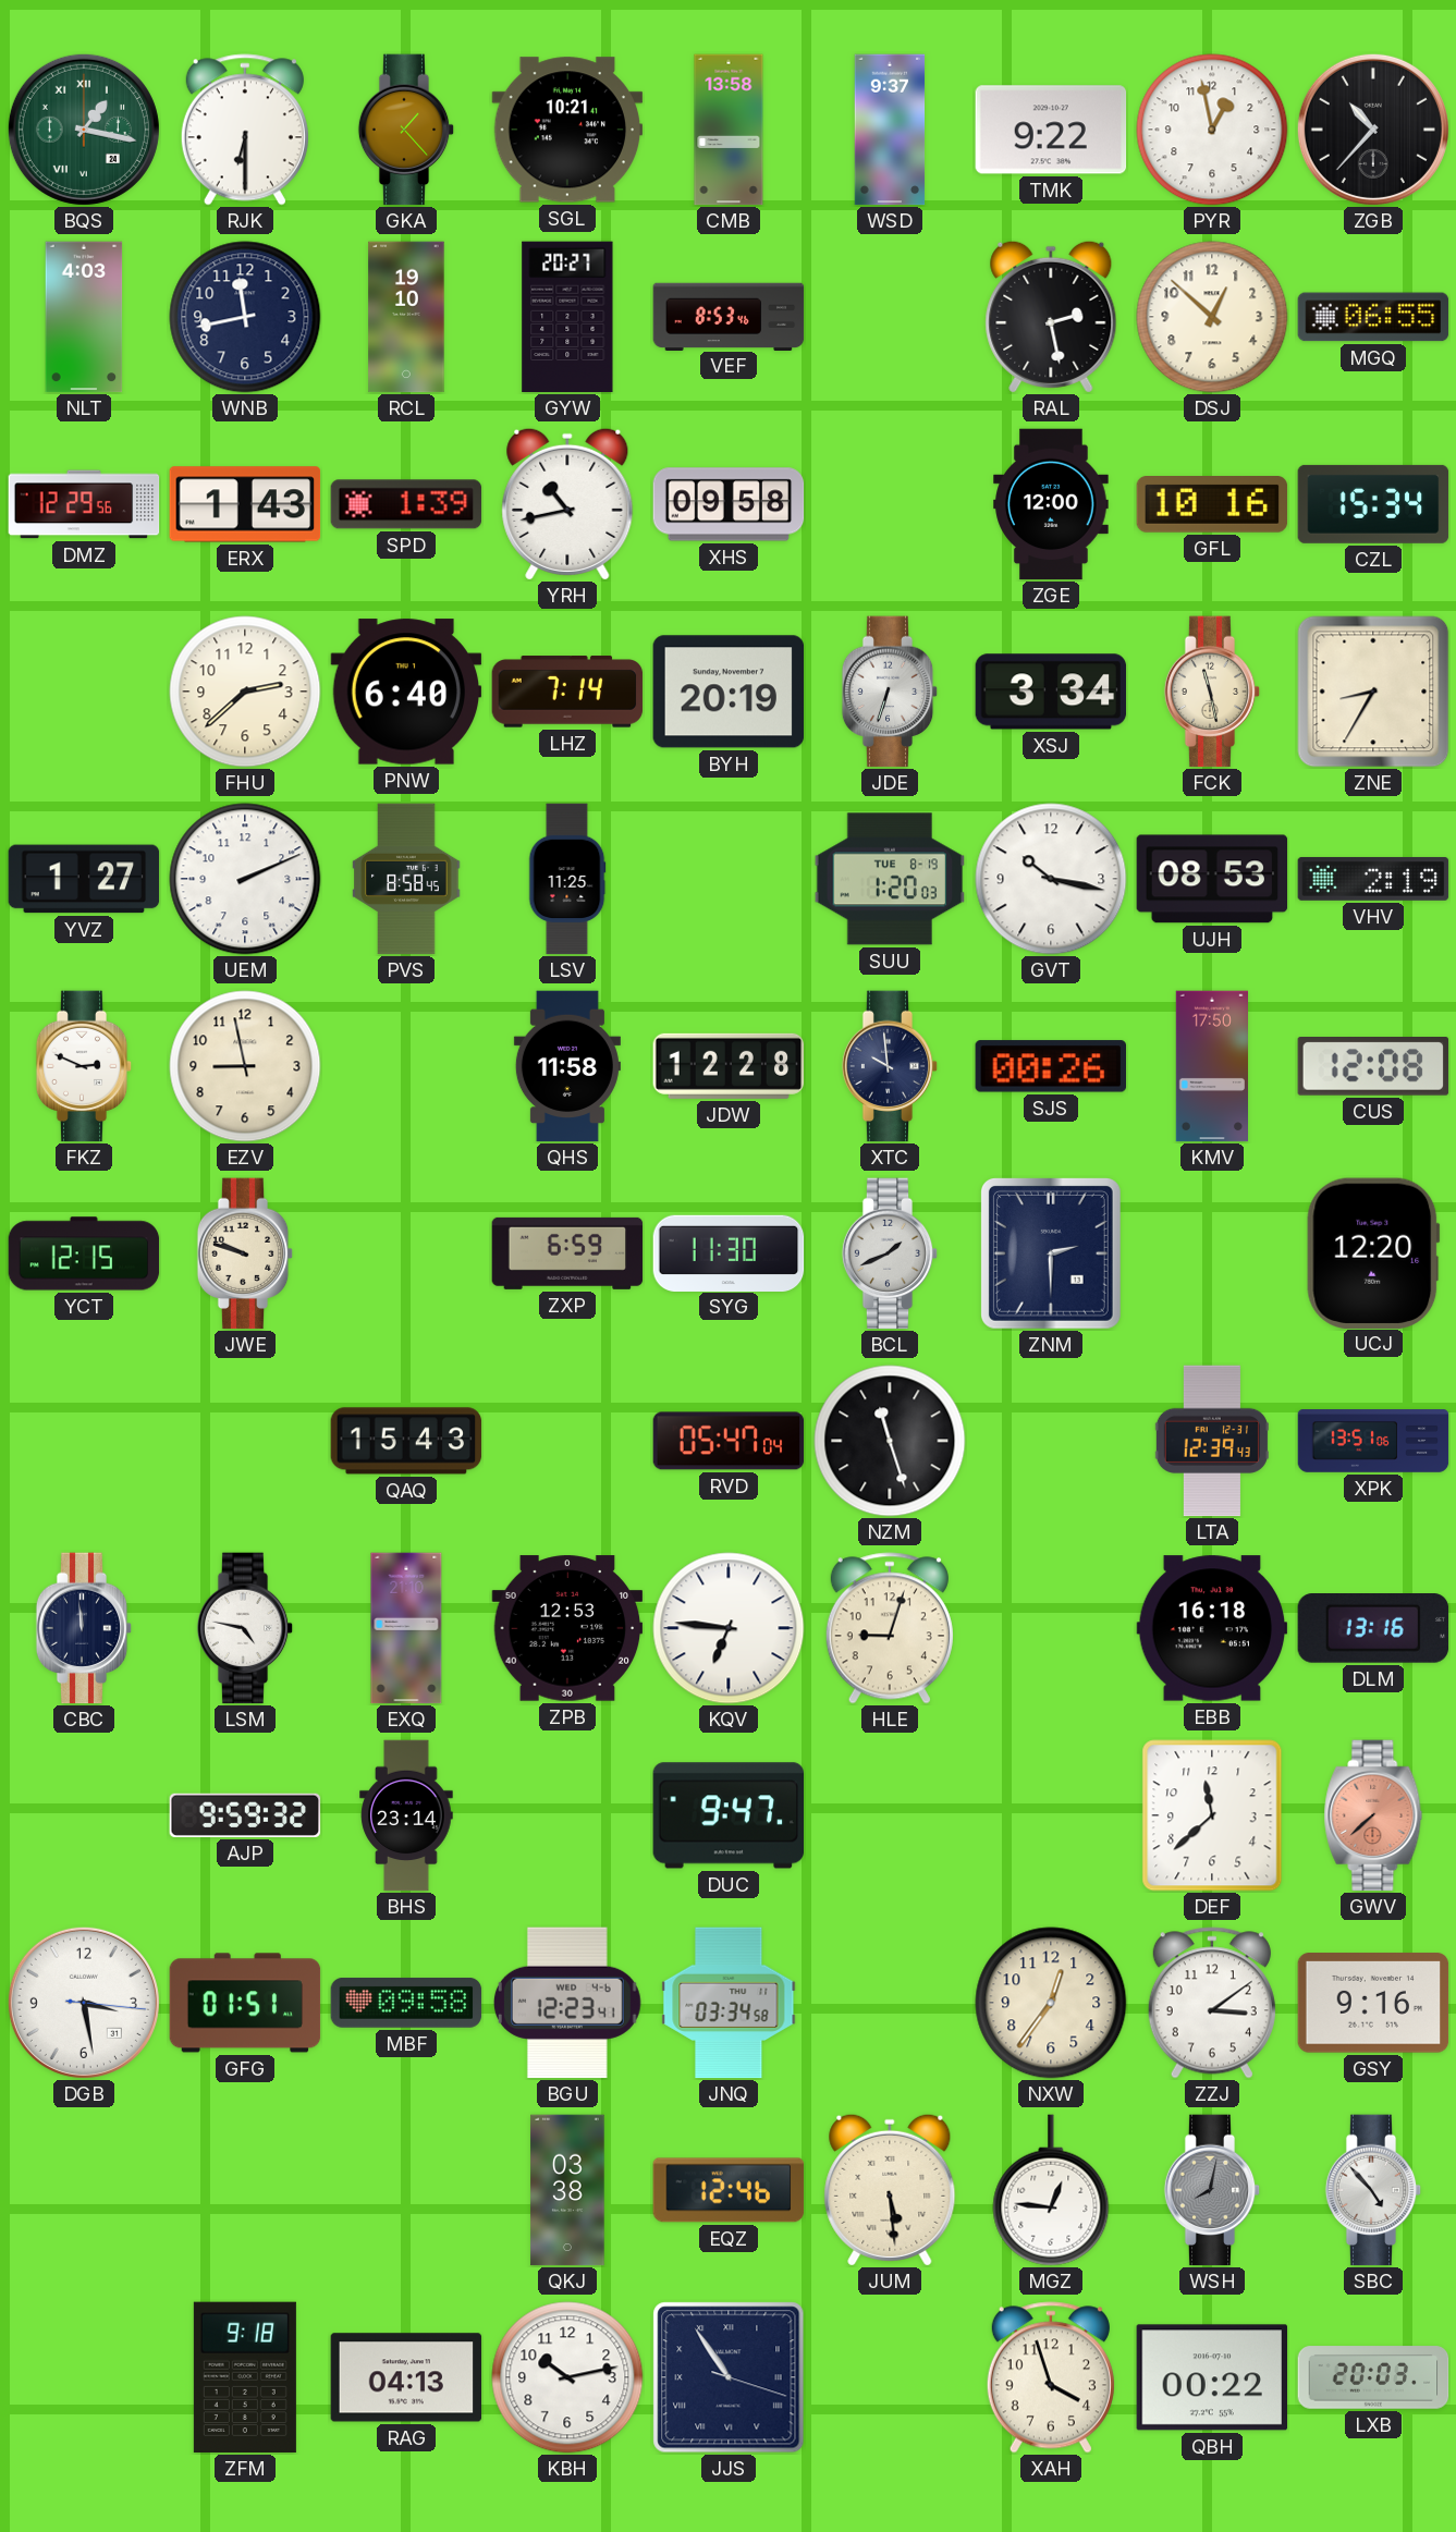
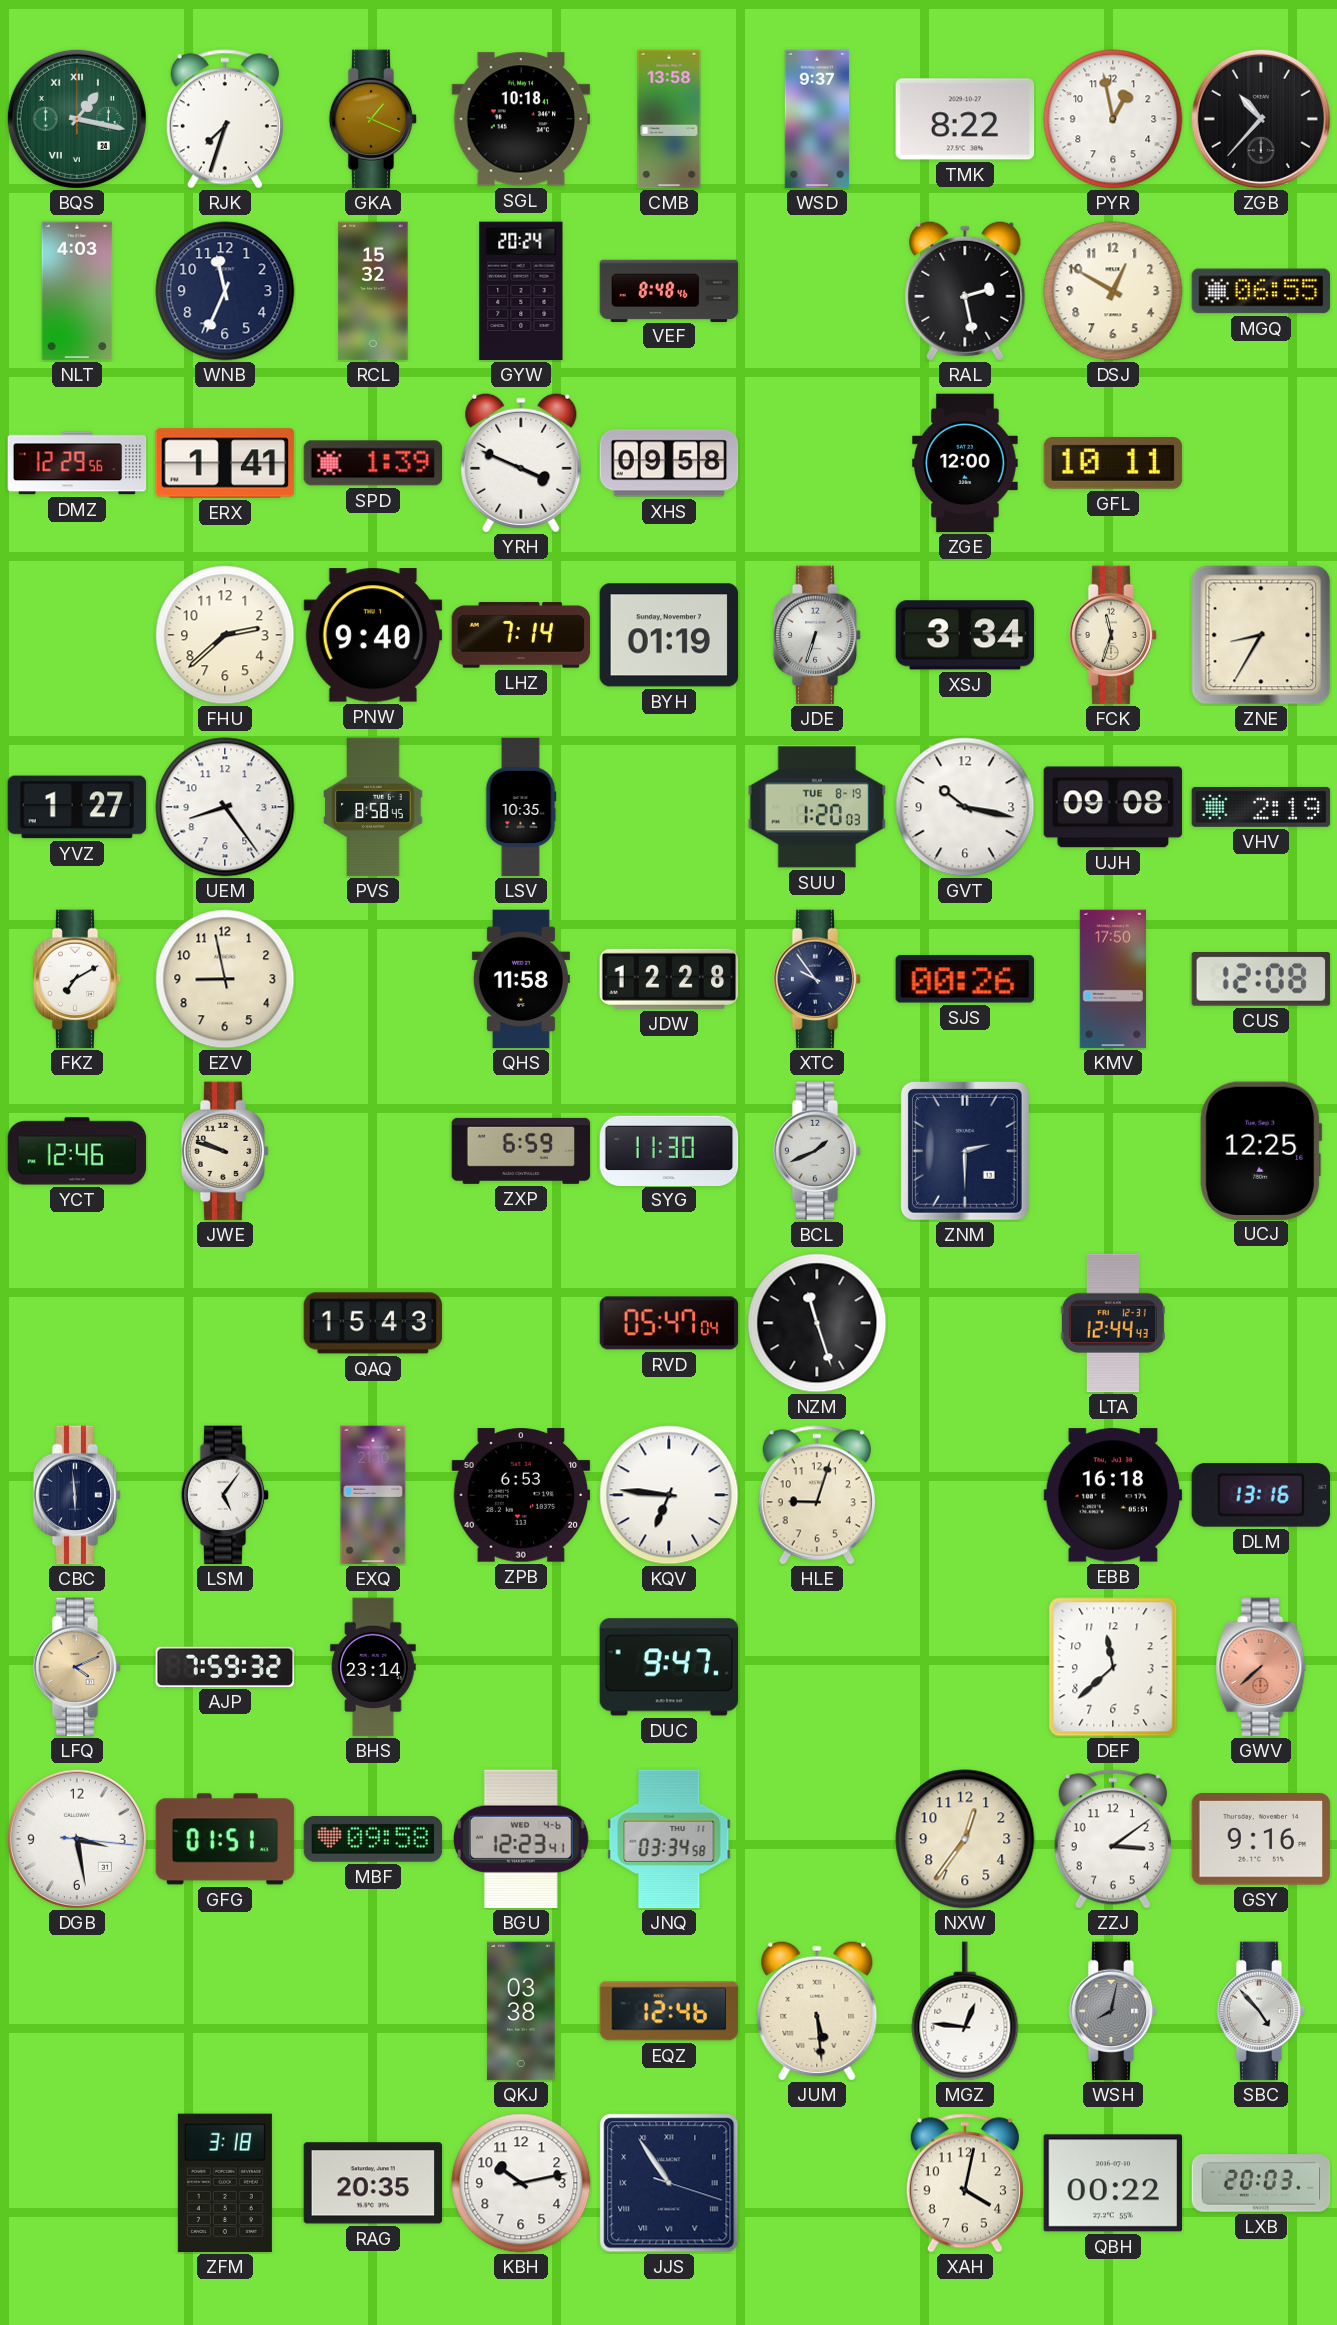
RJK: 6:30 -> 7:33 (225, 119)
GKA: 1:23 -> 1:19 (373, 119)
SGL: 10:21 -> 10:18 (521, 119)
TMK: 9:22 -> 8:22 (965, 119)
WNB: 11:43 -> 11:34 (225, 291)
RCL: 19:10 -> 15:32 (373, 291)
GYW: 20:27 -> 20:24 (521, 291)
VEF: 8:53 -> 8:48 (669, 290)
DSJ: 12:52 -> 12:50 (1113, 291)
ERX: 1:43 -> 1:41 (225, 463)
YRH: 10:43 -> 3:49 (521, 463)
GFL: 10:16 -> 10:11 (1113, 463)
CZL: 15:34 -> none (1373, 504)
PNW: 6:40 -> 9:40 (373, 635)
BYH: 20:19 -> 01:19 (669, 635)
FCK: 11:28 -> 11:33 (1113, 635)
UEM: 2:11 -> 8:24 (225, 807)
LSV: 11:25 -> 10:35 (521, 807)
UJH: 08:53 -> 09:08 (1113, 807)
FKZ: 2:49 -> 7:10 (77, 979)
XTC: 9:59 -> 9:54 (817, 979)
YCT: 12:15 -> 12:46 (77, 1151)
UCJ: 12:20 -> 12:25 (1261, 1150)
LTA: 12:39 -> 12:44 (1113, 1323)
XPK: 13:51 -> none (1373, 1441)
CBC: 11:59 -> 5:59 (77, 1495)
LSM: 4:47 -> 5:06 (225, 1495)
ZPB: 12:53 -> 6:53 (521, 1495)
LFQ: none -> 4:11 (77, 1667)
AJP: 9:59 -> 7:59 (225, 1667)
ZFM: 9:18 -> 3:18 (225, 2183)
RAG: 04:13 -> 20:35 (373, 2183)
XAH: 3:57 -> 4:02 (965, 2183)
